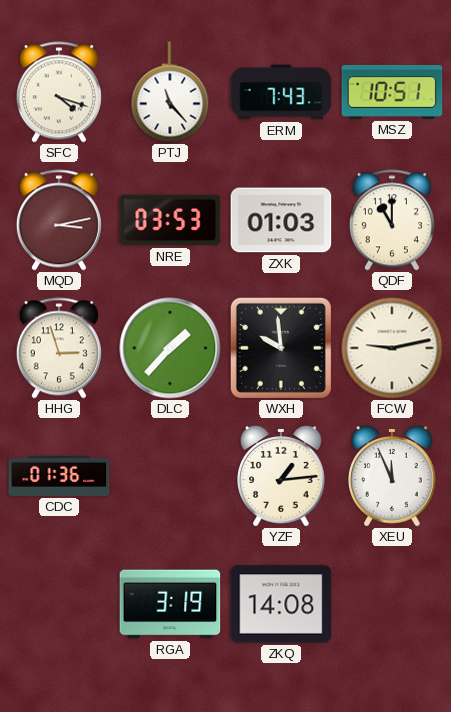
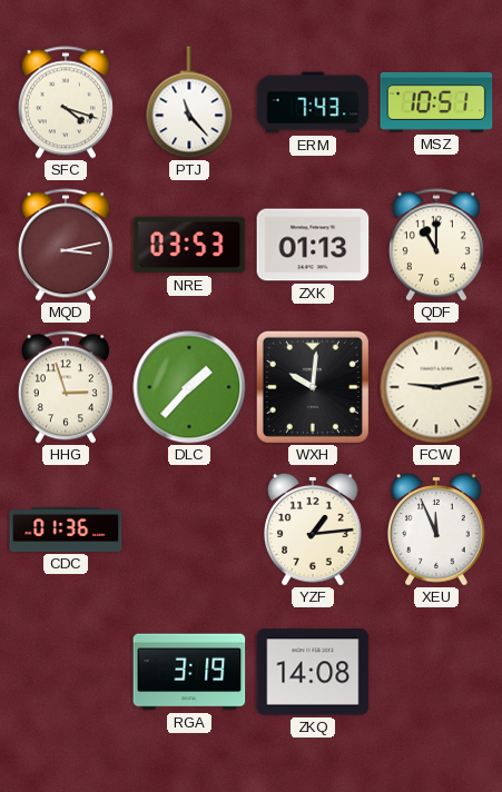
ZXK: 01:03 -> 01:13 (313, 245)
WXH: 9:59 -> 10:01 (313, 387)
